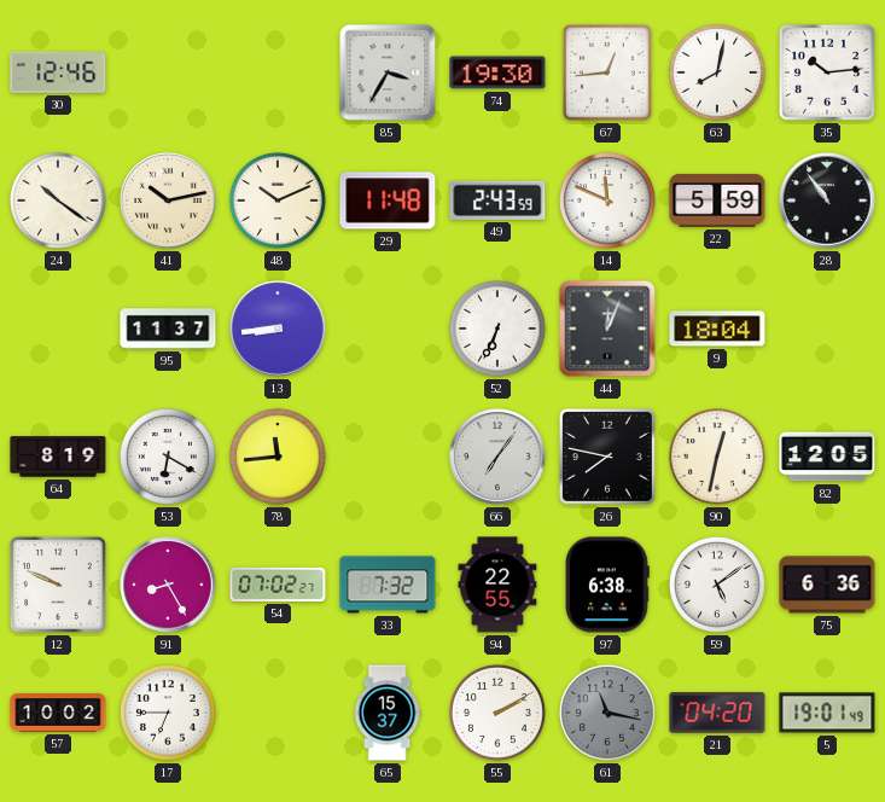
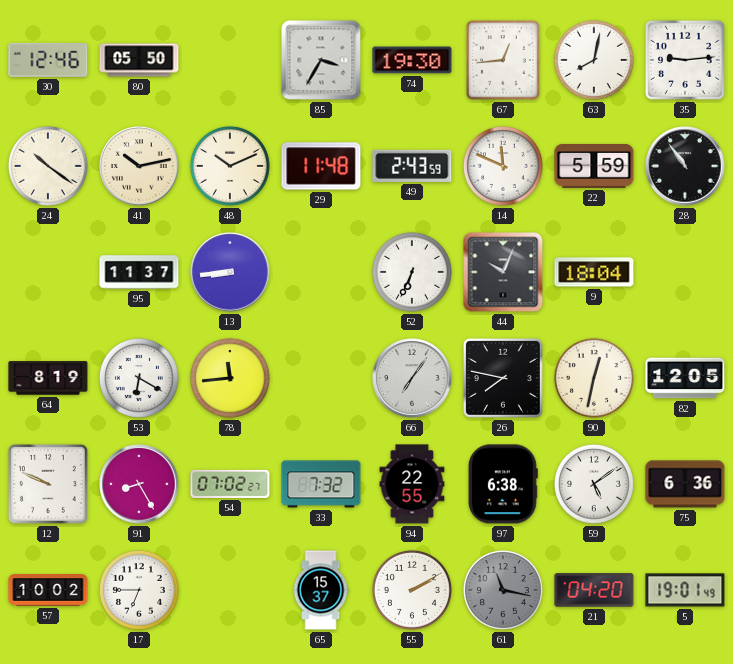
80: none -> 05:50 (139, 60)
35: 10:14 -> 9:14 (685, 60)
44: 12:04 -> 10:04 (503, 272)
